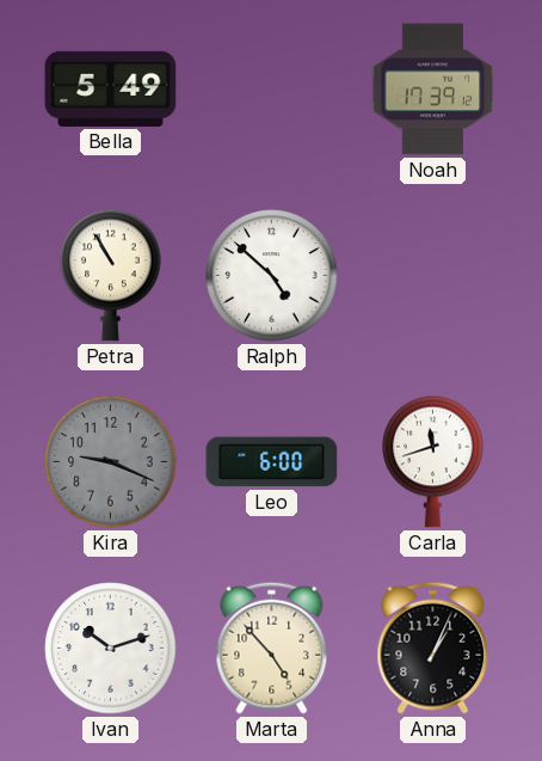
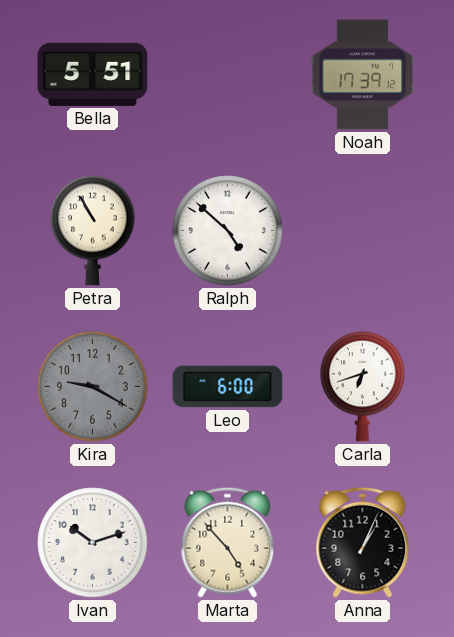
Bella: 5:49 -> 5:51 (93, 74)
Kira: 9:19 -> 9:20 (93, 387)
Carla: 11:42 -> 6:42 (363, 386)
